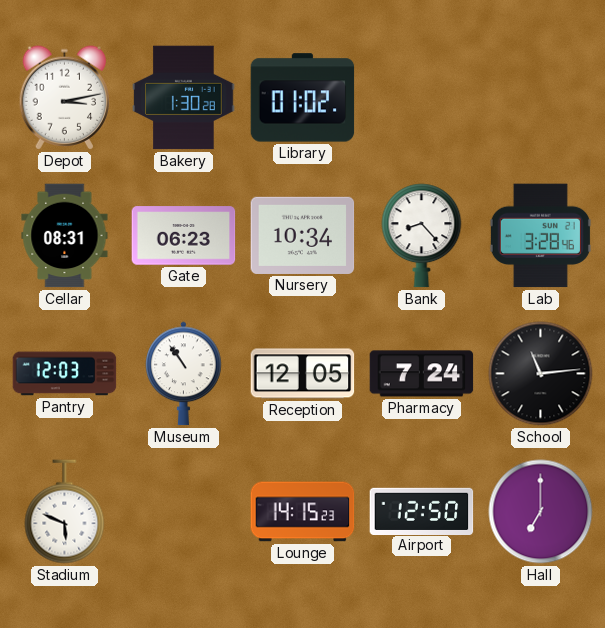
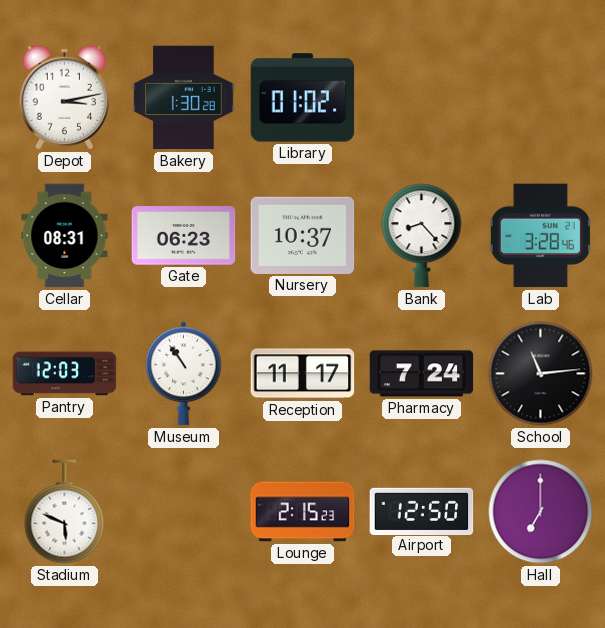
Nursery: 10:34 -> 10:37 (303, 235)
Reception: 12:05 -> 11:17 (303, 374)
Lounge: 14:15 -> 2:15 (303, 512)
